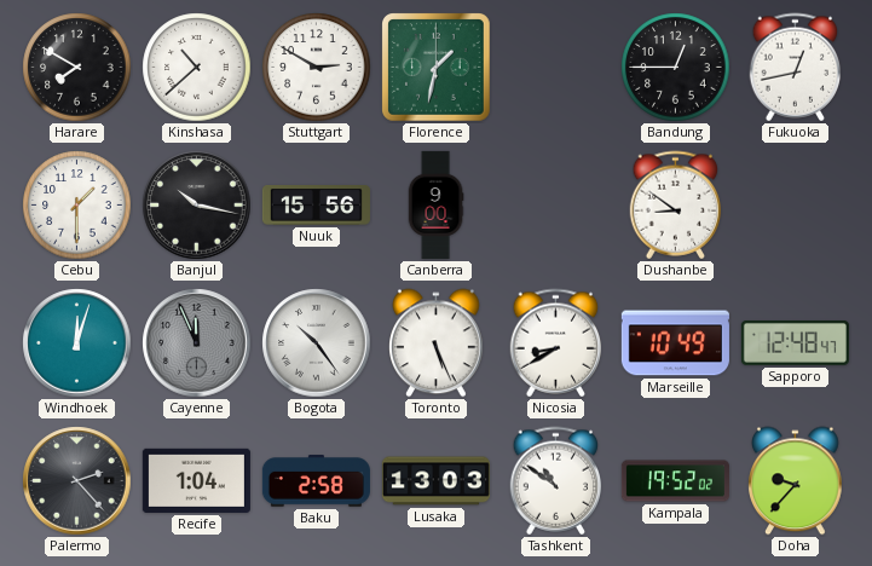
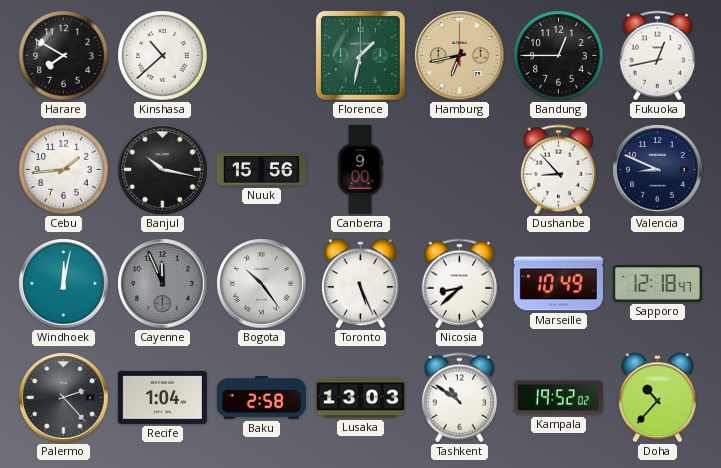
Stuttgart: 2:50 -> none (317, 68)
Hamburg: none -> 6:43 (460, 56)
Cebu: 1:30 -> 1:44 (64, 170)
Dushanbe: 8:51 -> 8:53 (559, 170)
Valencia: none -> 8:49 (658, 170)
Windhoek: 12:03 -> 12:02 (64, 284)
Nicosia: 8:40 -> 8:38 (460, 284)
Sapporo: 12:48 -> 12:18 (657, 284)
Doha: 9:37 -> 10:37 (658, 398)
